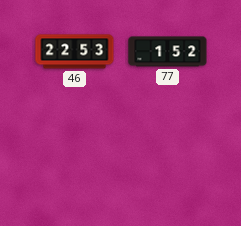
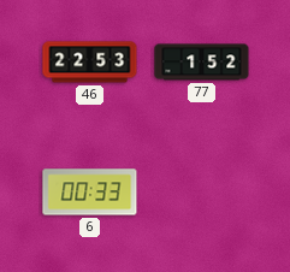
6: none -> 00:33 (90, 193)
